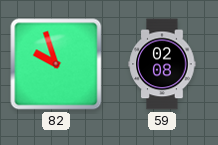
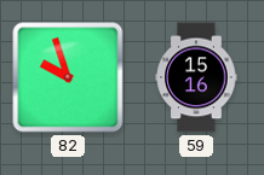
59: 02:08 -> 15:16 (196, 77)
